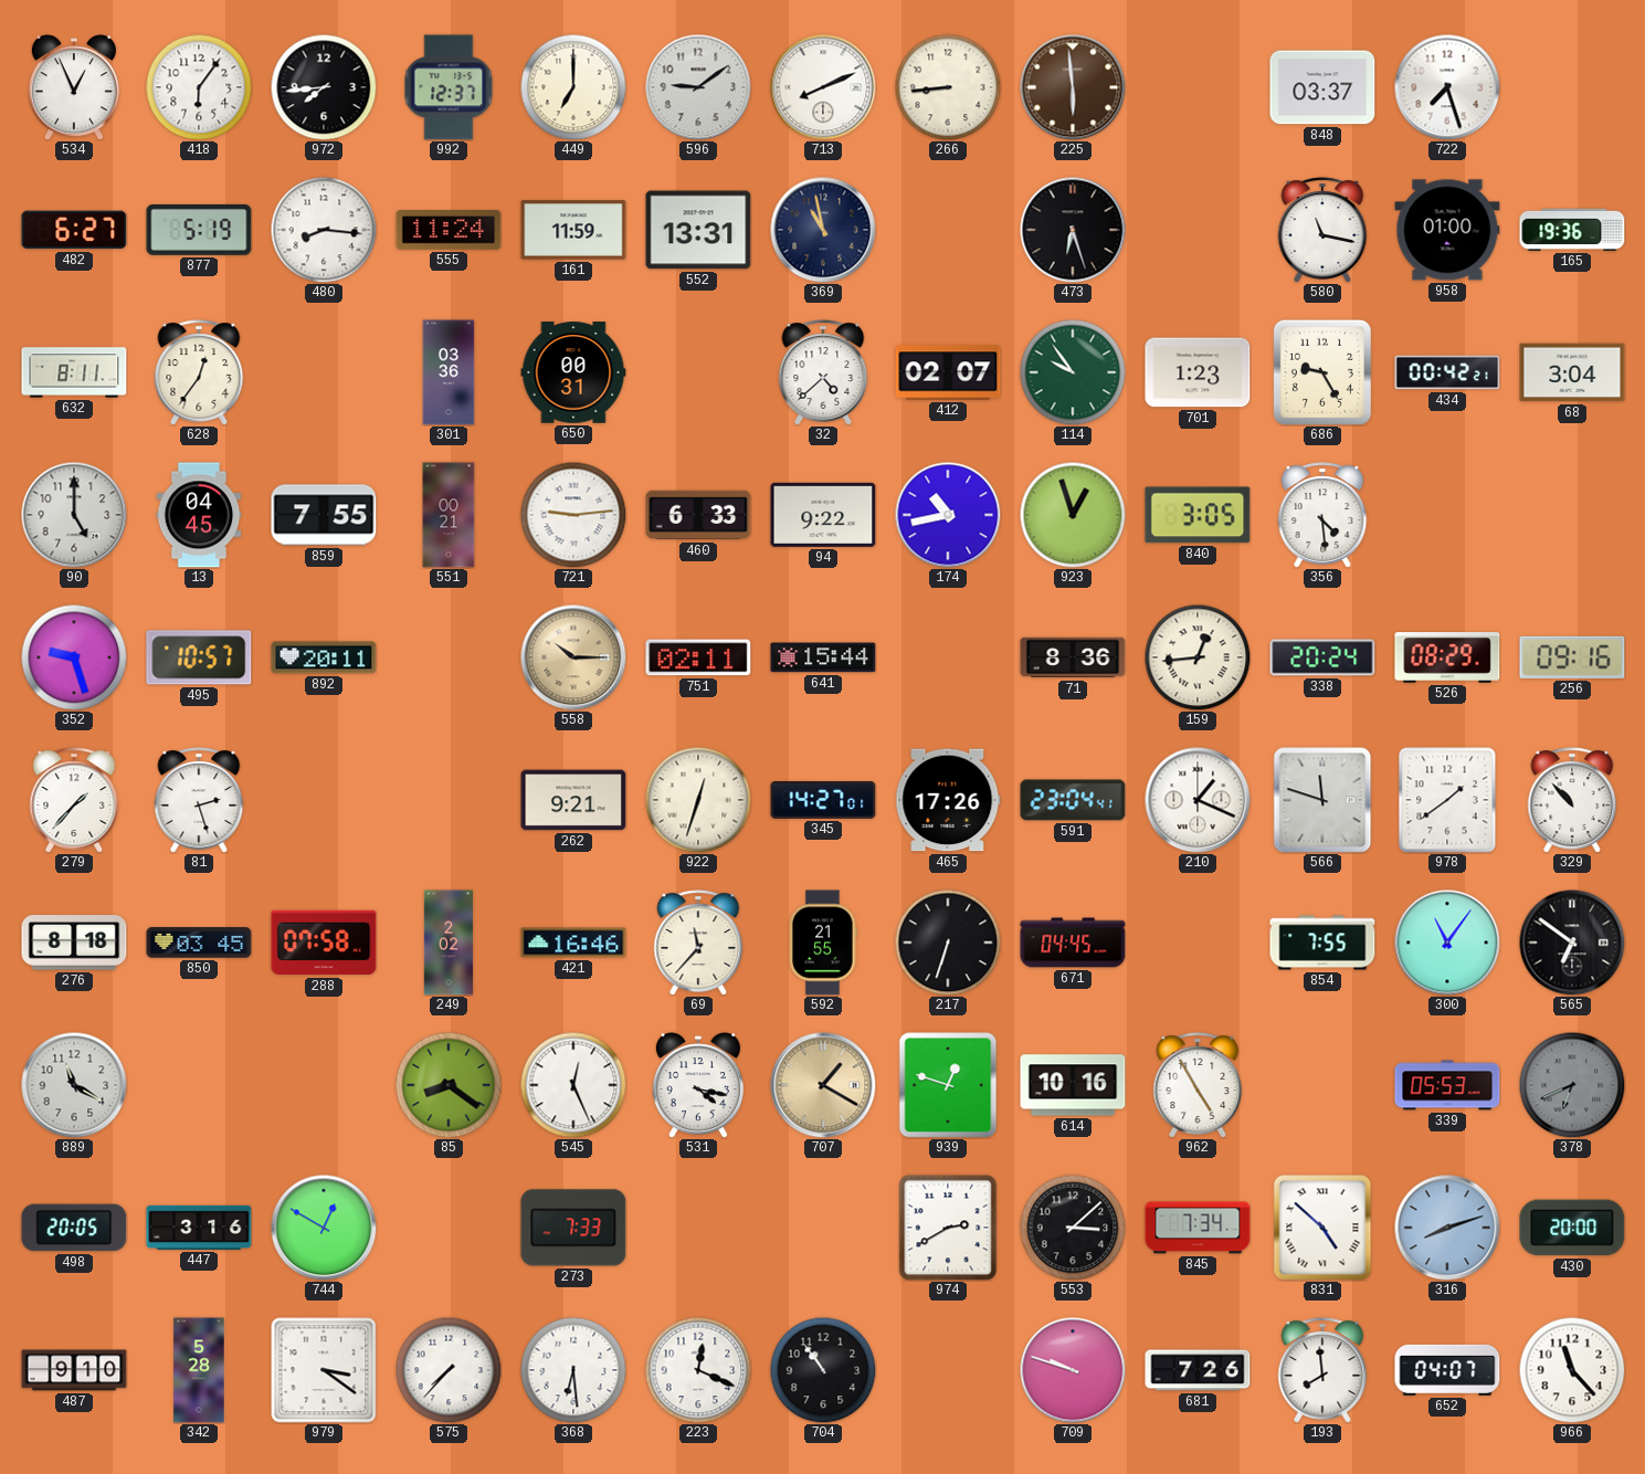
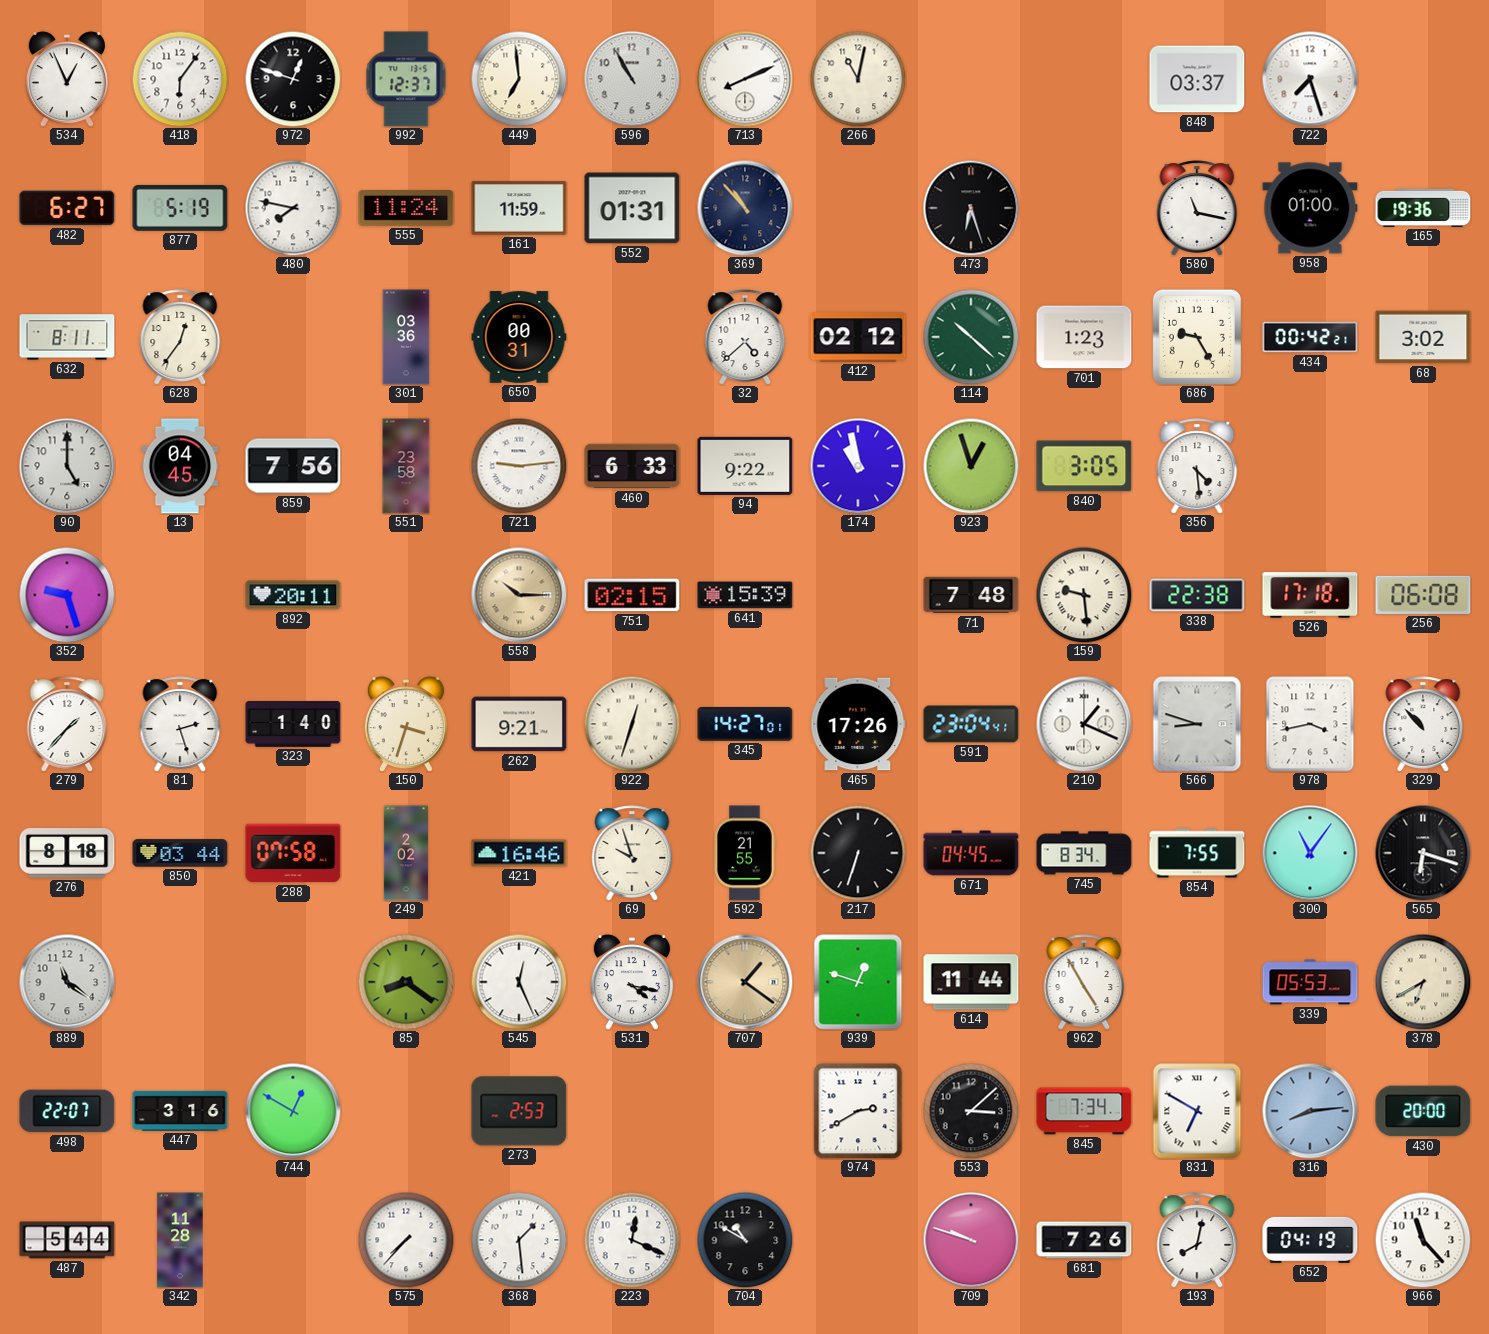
972: 7:44 -> 12:48 (293, 79)
449: 7:00 -> 6:59 (519, 79)
596: 9:09 -> 10:55 (632, 79)
266: 8:44 -> 11:02 (858, 79)
225: 5:59 -> none (1073, 87)
480: 8:16 -> 7:47 (293, 208)
552: 13:31 -> 01:31 (632, 208)
369: 10:58 -> 10:53 (745, 208)
412: 02:07 -> 02:12 (858, 337)
114: 9:54 -> 10:22 (971, 337)
68: 3:04 -> 3:02 (1423, 337)
859: 7:55 -> 7:56 (293, 466)
551: 00:21 -> 23:58 (406, 466)
174: 10:43 -> 10:58 (858, 466)
495: 10:57 -> none (199, 657)
751: 02:11 -> 02:15 (632, 595)
641: 15:44 -> 15:39 (745, 595)
71: 8:36 -> 7:48 (971, 595)
159: 12:44 -> 9:29 (1084, 595)
338: 20:24 -> 22:38 (1197, 595)
526: 08:29 -> 17:18 (1310, 595)
256: 09:16 -> 06:08 (1423, 595)
323: none -> 1:40 (293, 725)
150: none -> 3:33 (406, 724)
566: 11:48 -> 8:48 (1197, 724)
978: 1:39 -> 3:43 (1310, 724)
850: 03:45 -> 03:44 (180, 853)
69: 11:37 -> 9:57 (632, 853)
745: none -> 8:34 (1084, 853)
565: 6:51 -> 6:18 (1423, 853)
889: 11:20 -> 11:21 (67, 982)
707: 1:20 -> 1:21 (745, 982)
614: 10:16 -> 11:44 (971, 982)
378: 6:41 -> 6:40 (1423, 982)
378 dial: grey -> cream (1423, 982)
498: 20:05 -> 22:07 (67, 1111)
273: 7:33 -> 2:53 (519, 1111)
831: 4:52 -> 6:50 (1197, 1111)
316: 8:12 -> 8:14 (1310, 1111)
487: 9:10 -> 5:44 (67, 1240)
342: 5:28 -> 11:28 (180, 1240)
979: 3:21 -> none (324, 1370)
368: 6:29 -> 1:29 (519, 1240)
704: 10:54 -> 10:50 (745, 1240)
193: 7:59 -> 8:02 (1197, 1240)
652: 04:07 -> 04:19 (1310, 1240)
